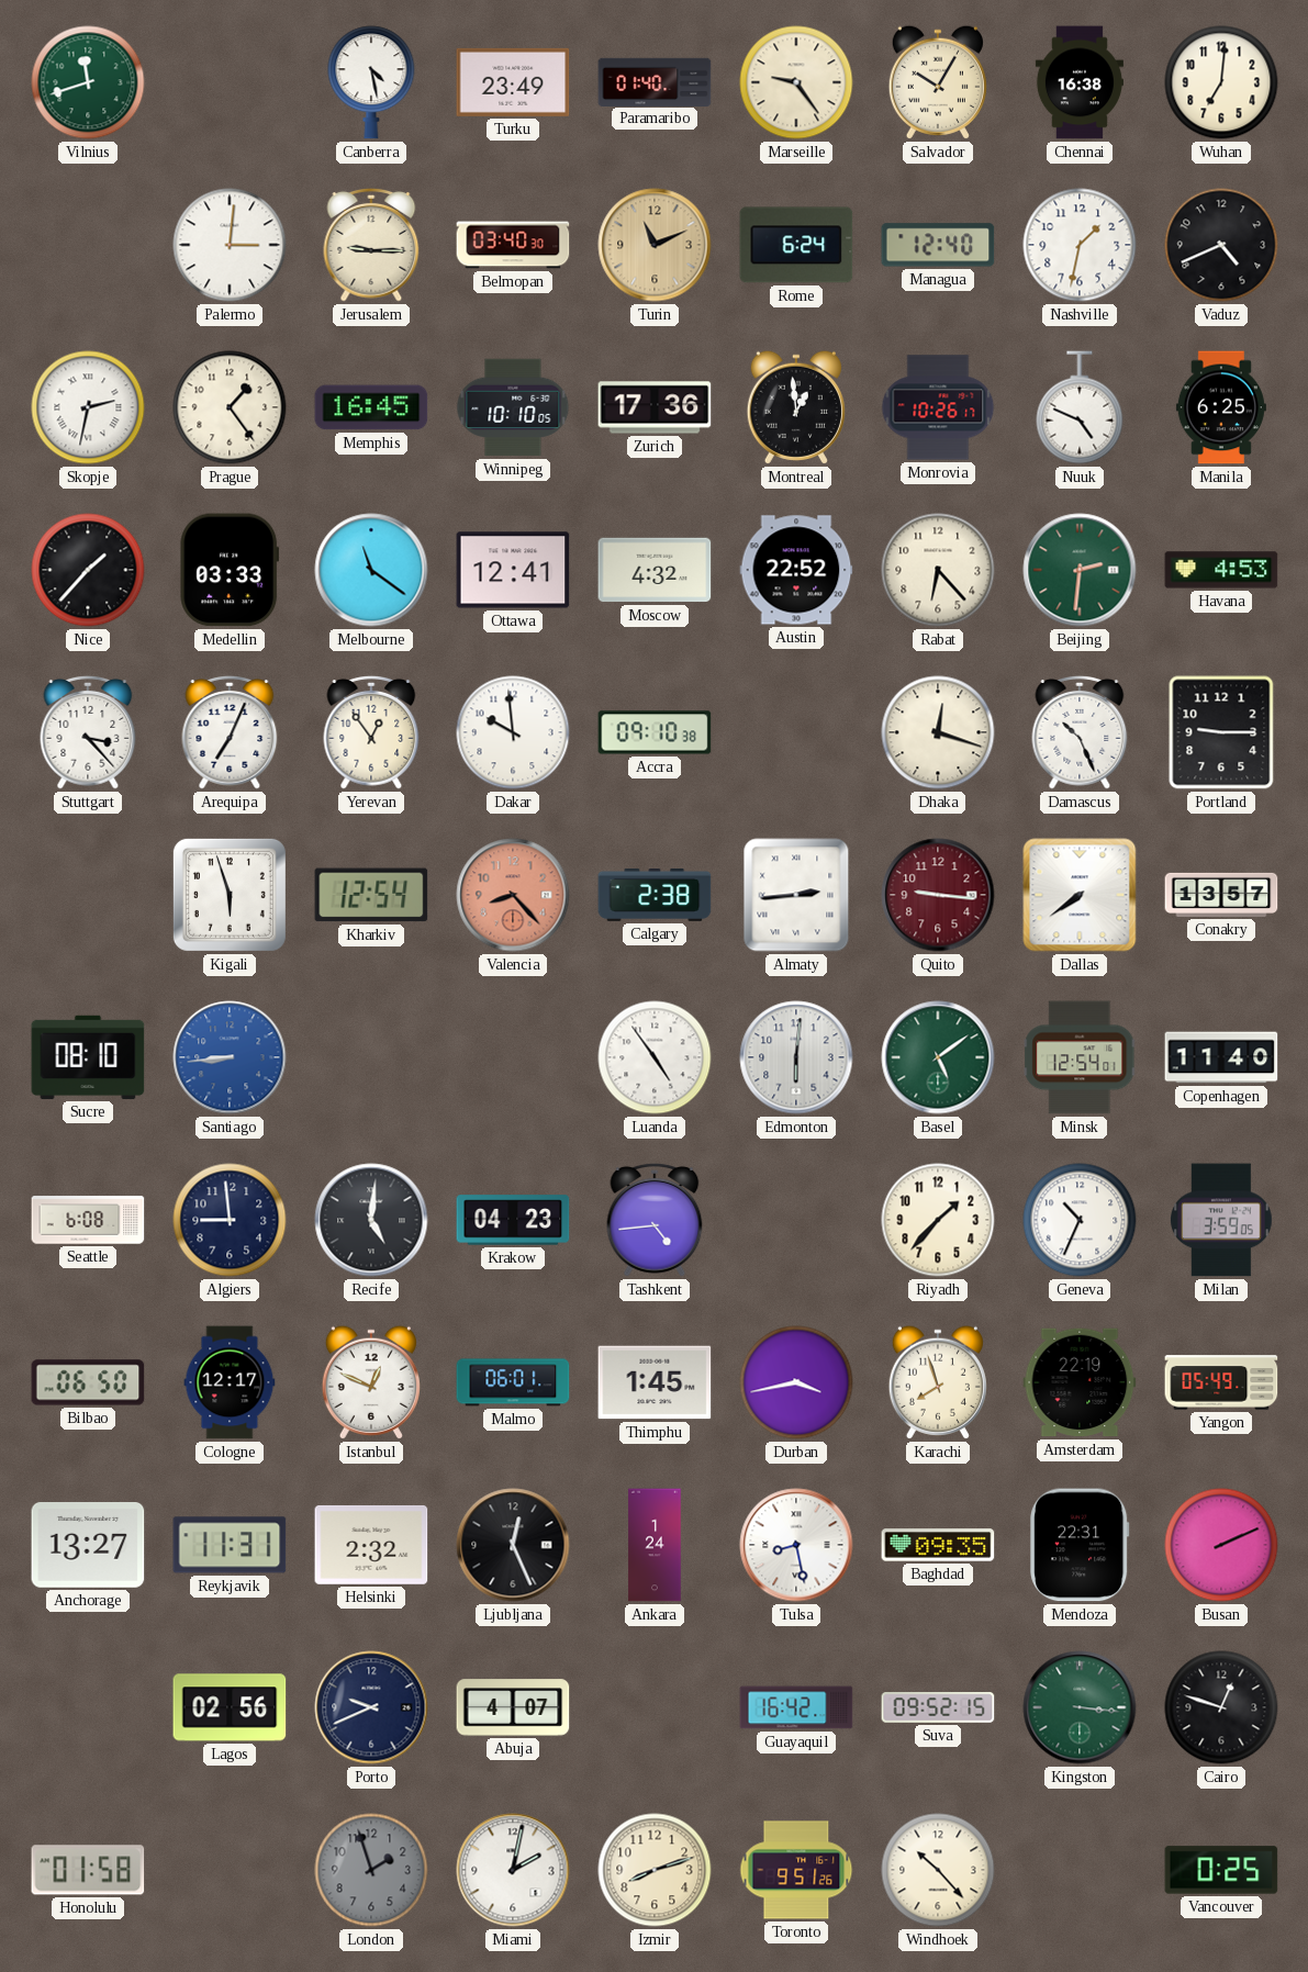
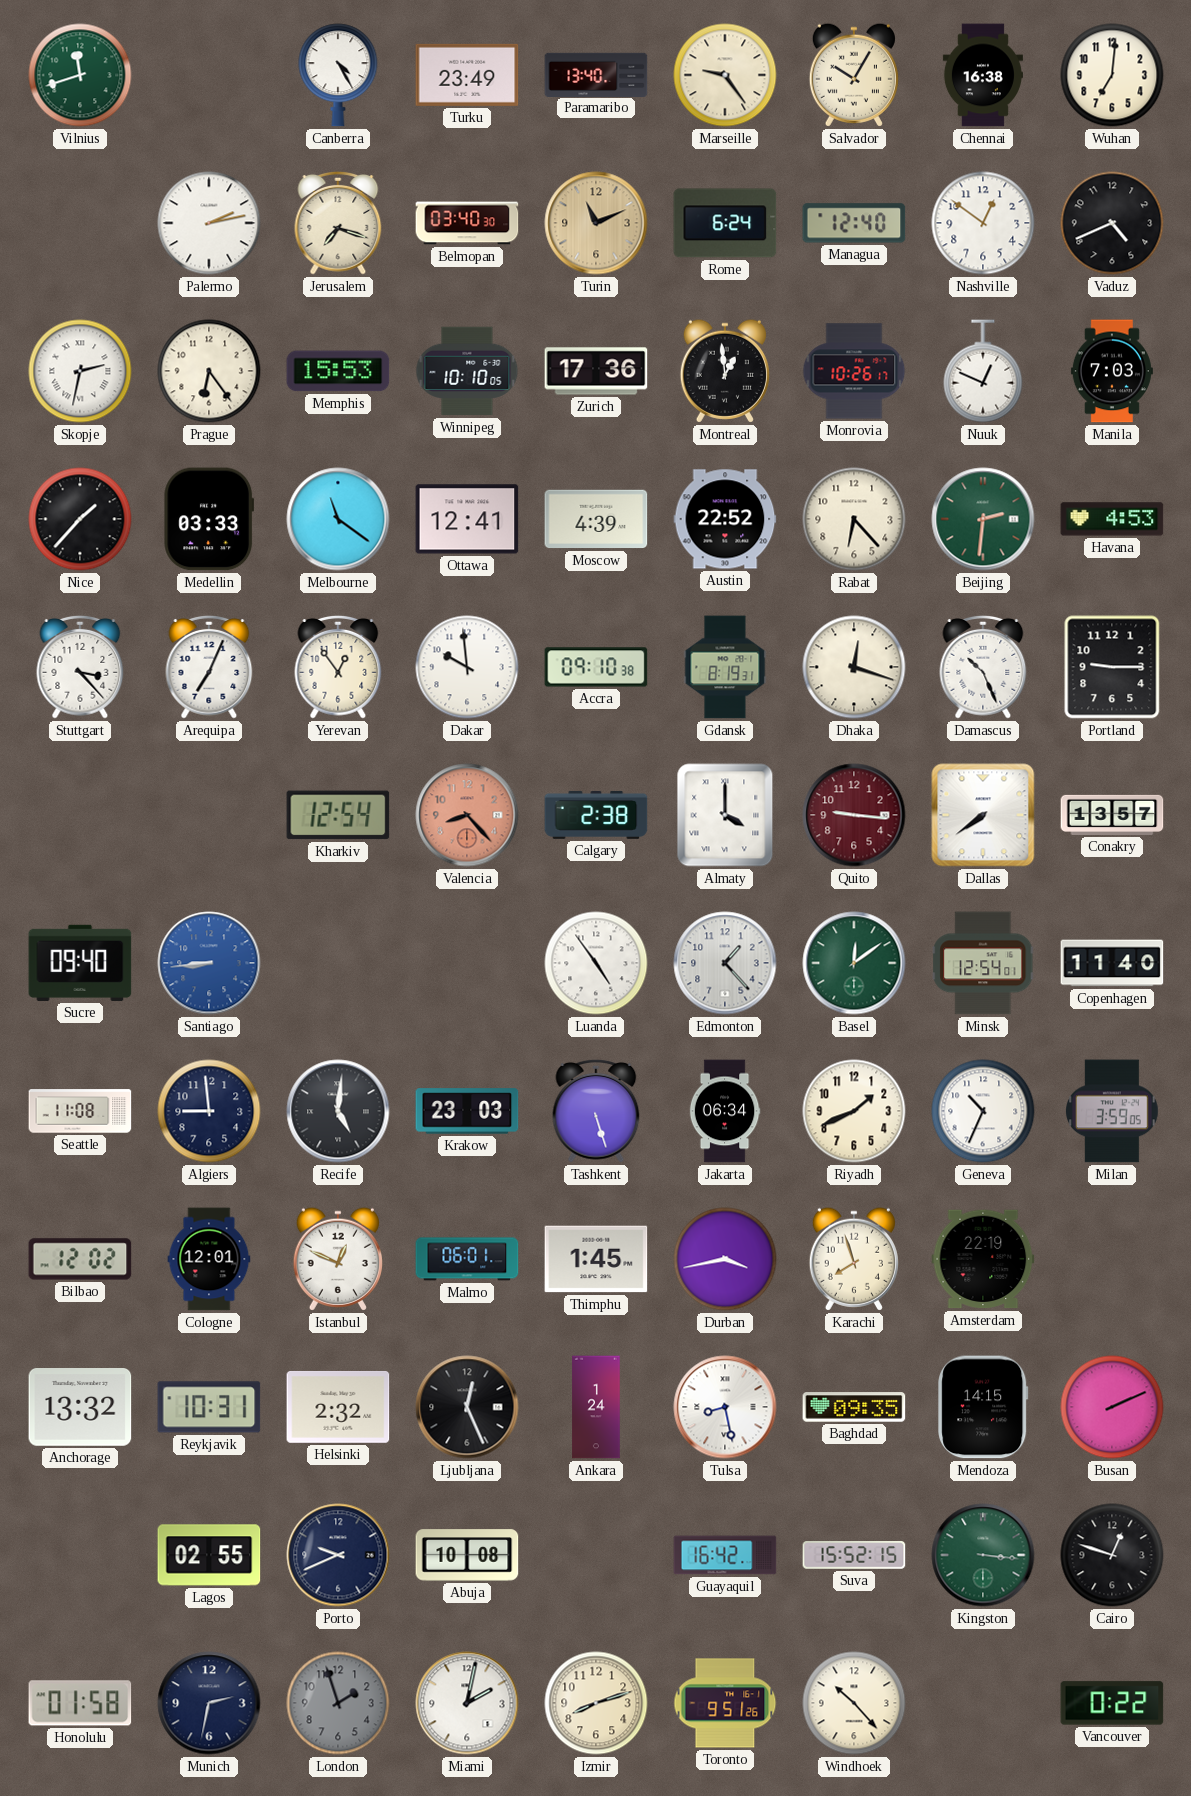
Canberra: 4:28 -> 4:25 (338, 75)
Paramaribo: 01:40 -> 13:40 (596, 74)
Palermo: 3:01 -> 2:13 (209, 223)
Jerusalem: 9:15 -> 7:18 (338, 223)
Nashville: 1:32 -> 12:51 (983, 223)
Prague: 1:24 -> 6:24 (209, 371)
Memphis: 16:45 -> 15:53 (338, 371)
Nuuk: 4:49 -> 12:49 (983, 371)
Manila: 6:25 -> 7:03 (1112, 371)
Moscow: 4:32 -> 4:39 (596, 519)
Gdansk: none -> 8:19 (725, 667)
Kigali: 5:57 -> none (230, 895)
Almaty: 2:44 -> 4:00 (725, 815)
Sucre: 08:10 -> 09:40 (80, 963)
Edmonton: 6:01 -> 1:23 (725, 963)
Basel: 5:09 -> 12:09 (854, 963)
Seattle: 6:08 -> 11:08 (80, 1111)
Krakow: 04:23 -> 23:03 (467, 1111)
Tashkent: 4:44 -> 5:27 (596, 1111)
Jakarta: none -> 06:34 (725, 1111)
Riyadh: 1:37 -> 1:41 (854, 1111)
Bilbao: 06:50 -> 12:02 (80, 1259)
Cologne: 12:17 -> 12:01 (209, 1259)
Yangon: 05:49 -> none (1221, 1382)
Anchorage: 13:27 -> 13:32 (80, 1408)
Reykjavik: 11:31 -> 10:31 (209, 1407)
Mendoza: 22:31 -> 14:15 (983, 1407)
Lagos: 02:56 -> 02:55 (209, 1555)
Abuja: 4:07 -> 10:08 (467, 1555)
Suva: 09:52 -> 15:52 (854, 1555)
Munich: none -> 2:32 (209, 1703)
Vancouver: 0:25 -> 0:22 (1112, 1703)
